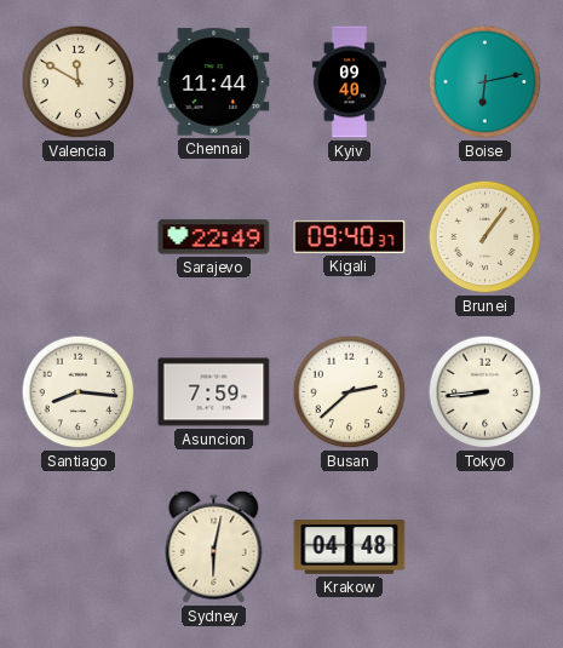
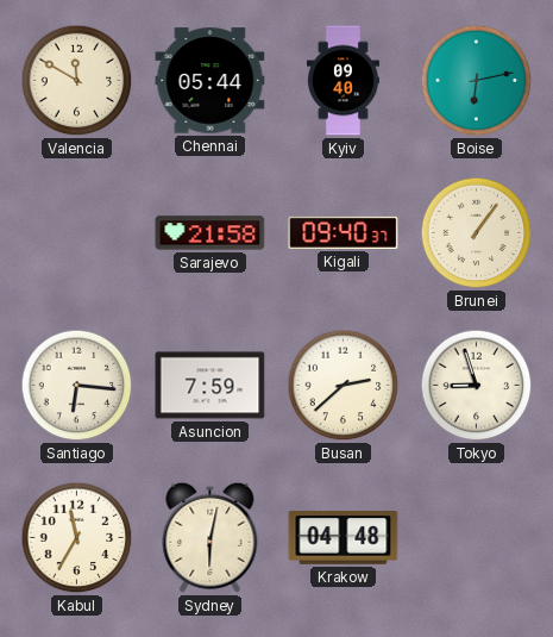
Chennai: 11:44 -> 05:44 (210, 81)
Sarajevo: 22:49 -> 21:58 (210, 233)
Santiago: 8:16 -> 6:16 (77, 386)
Tokyo: 8:44 -> 8:57 (477, 386)
Kabul: none -> 11:35 (77, 538)
